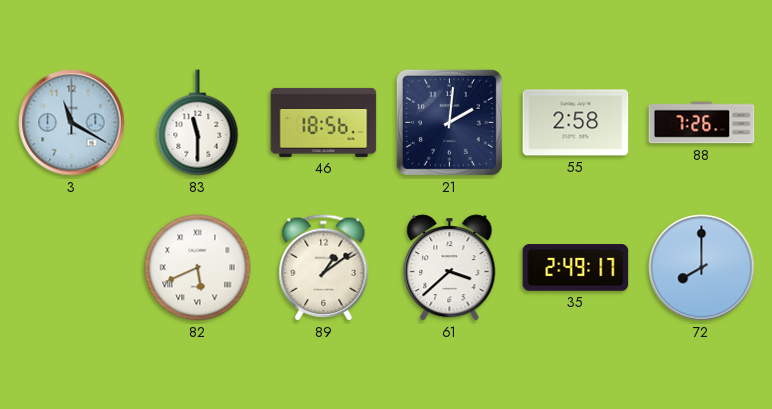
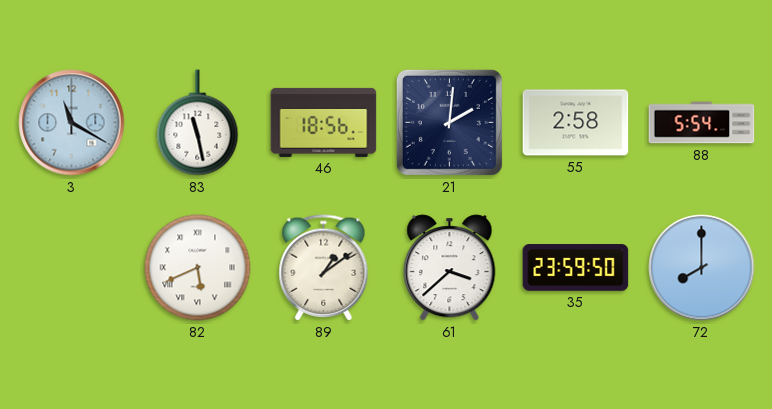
83: 11:30 -> 11:28 (198, 123)
88: 7:26 -> 5:54 (702, 123)
35: 2:49 -> 23:59 (576, 268)
